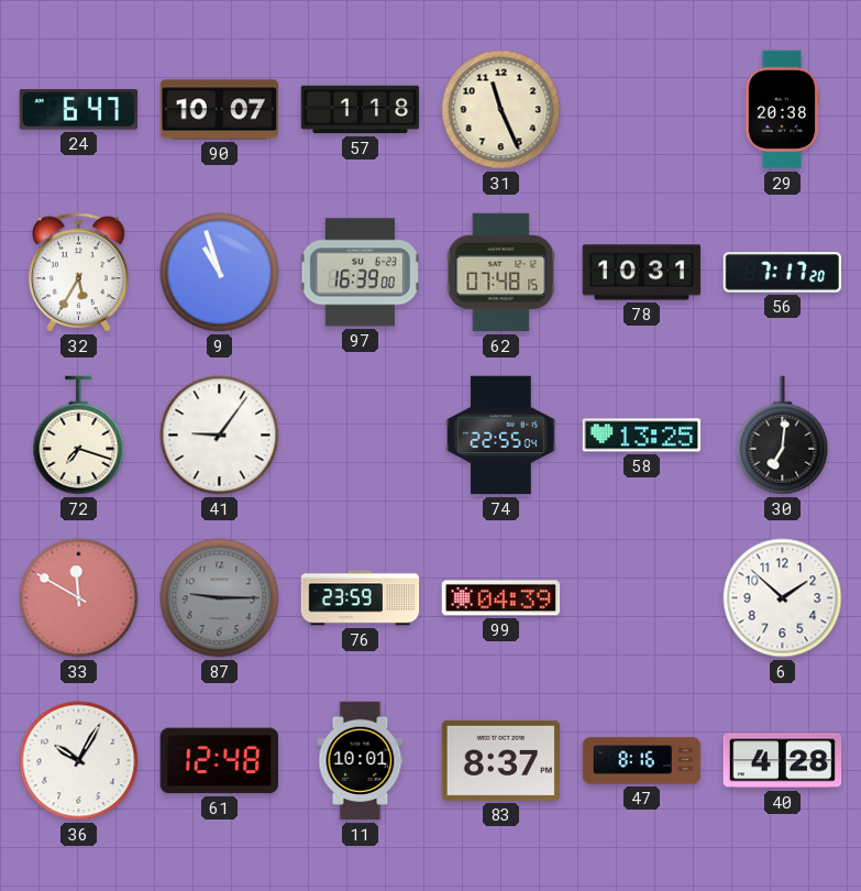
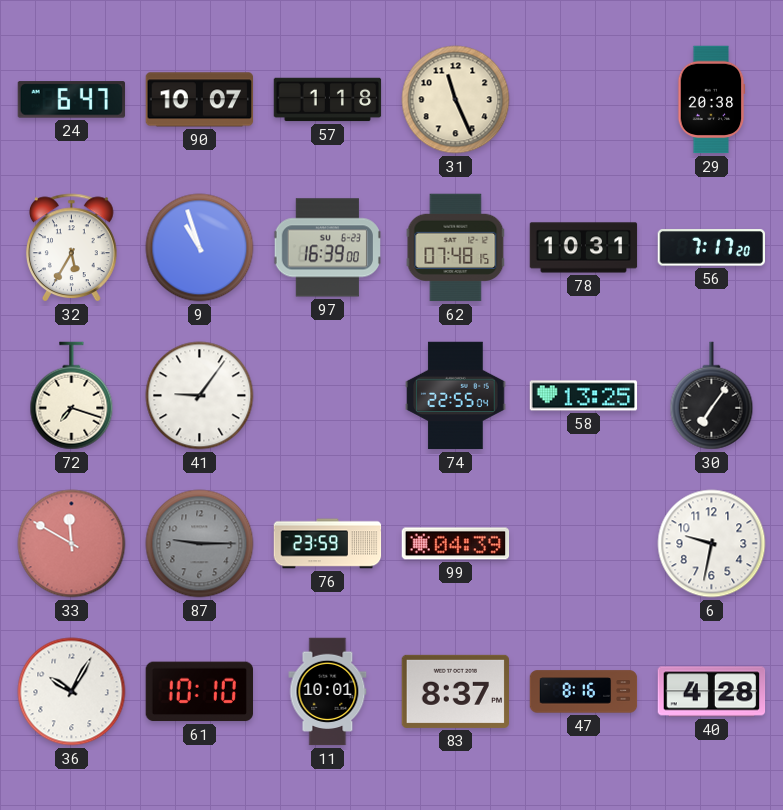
30: 7:01 -> 7:06 (712, 396)
6: 1:52 -> 9:32 (712, 544)
61: 12:48 -> 10:10 (199, 692)
